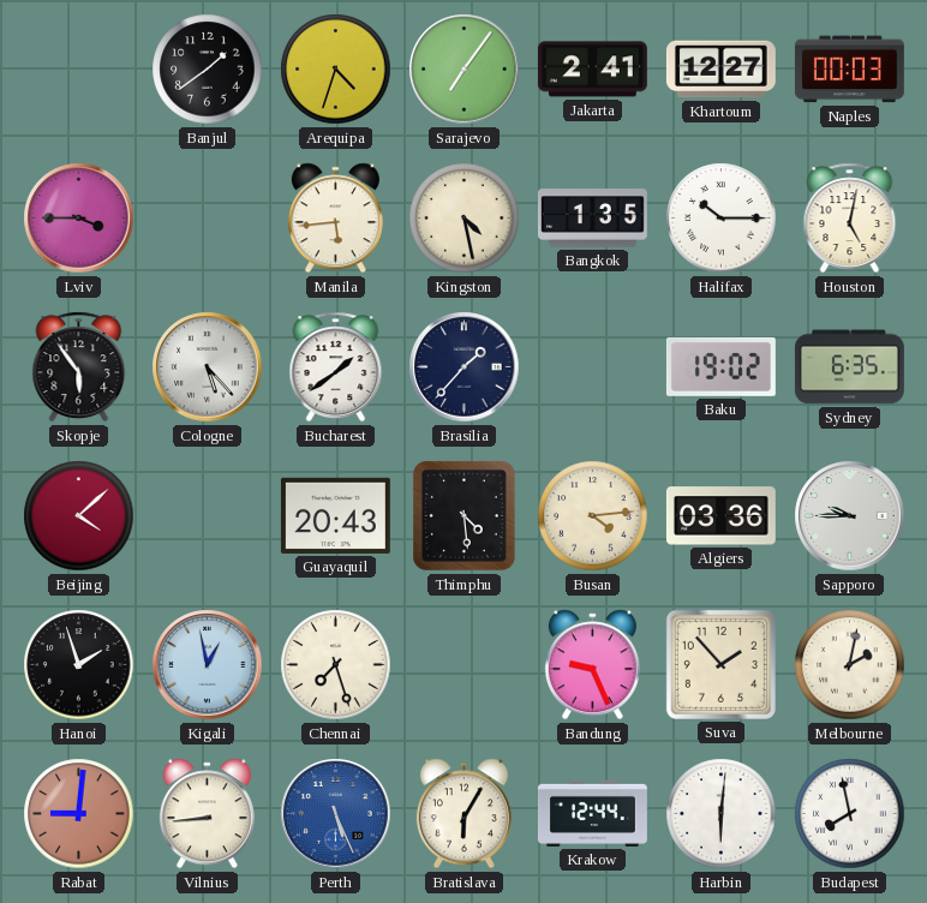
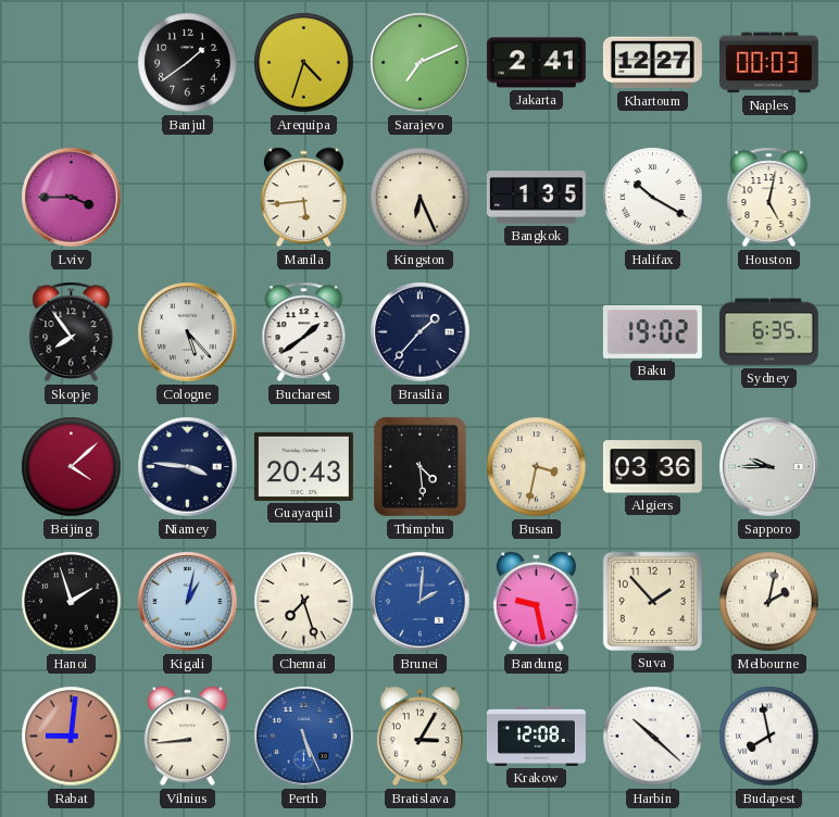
Sarajevo: 7:06 -> 7:11 (421, 63)
Kingston: 4:28 -> 6:26 (421, 198)
Halifax: 10:15 -> 10:20 (653, 198)
Skopje: 5:54 -> 7:54 (72, 332)
Niamey: none -> 3:46 (188, 467)
Busan: 4:14 -> 3:32 (537, 467)
Kigali: 12:58 -> 1:02 (188, 602)
Brunei: none -> 2:01 (421, 602)
Bandung: 9:26 -> 9:28 (536, 602)
Bratislava: 6:05 -> 3:05 (420, 737)
Krakow: 12:44 -> 12:08 (536, 736)
Harbin: 6:01 -> 10:22 (653, 737)
